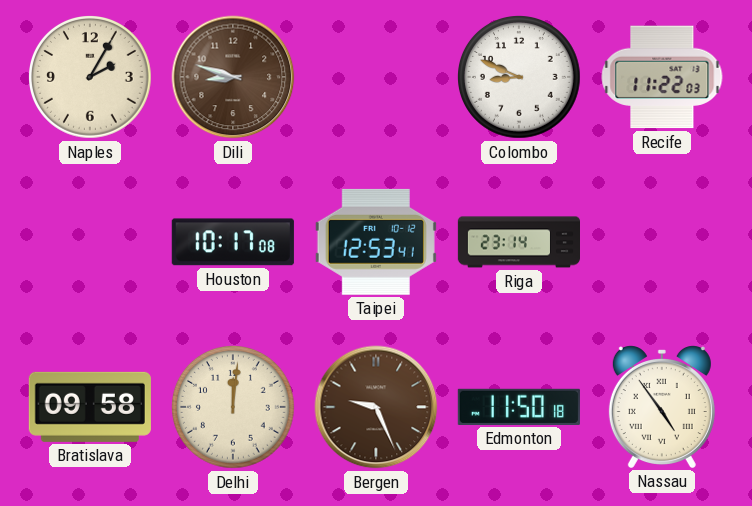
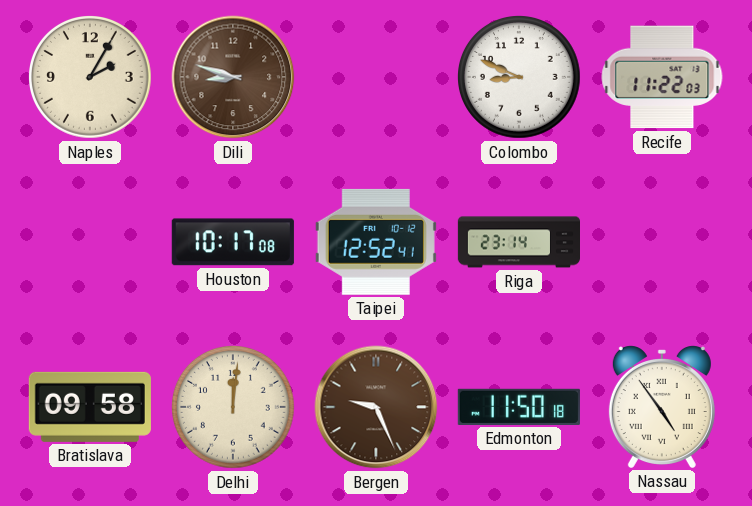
Taipei: 12:53 -> 12:52 (376, 242)
